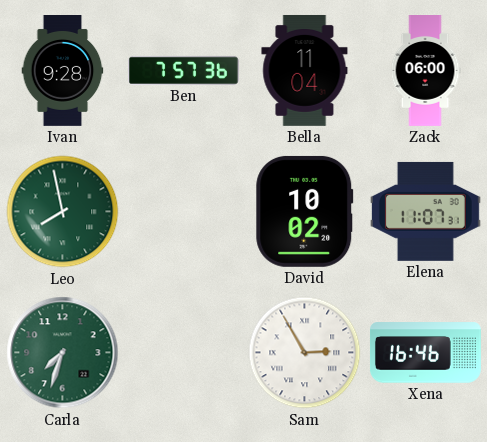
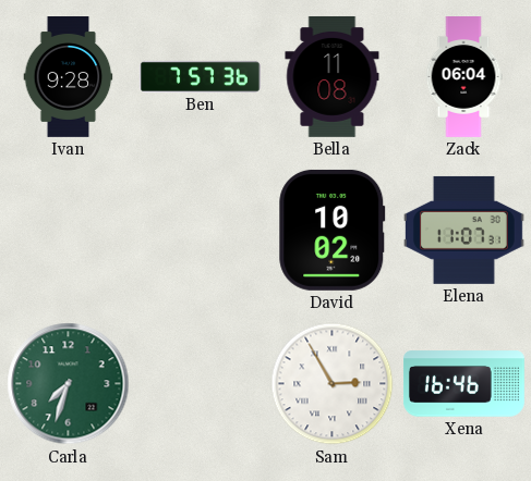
Bella: 11:04 -> 11:08 (333, 76)
Zack: 06:00 -> 06:04 (463, 77)
Leo: 7:58 -> none (63, 212)
